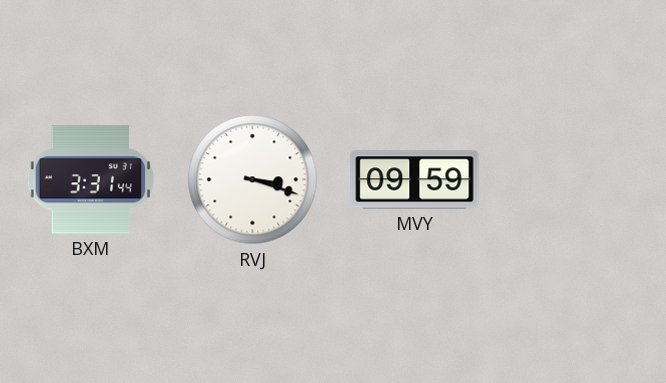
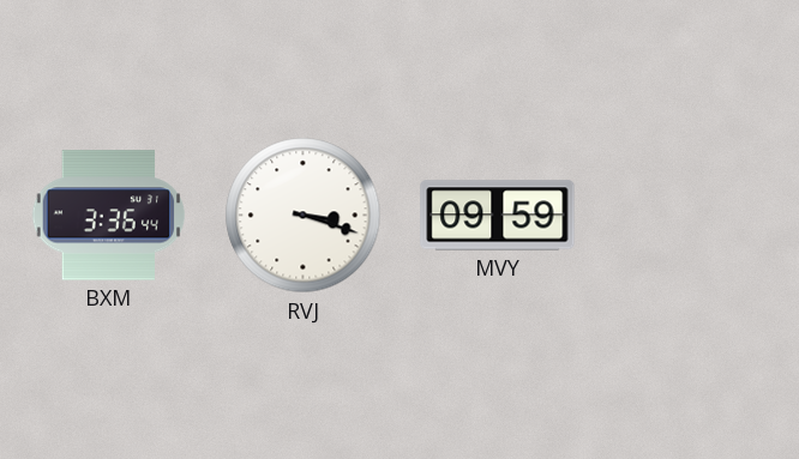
BXM: 3:31 -> 3:36 (109, 216)
